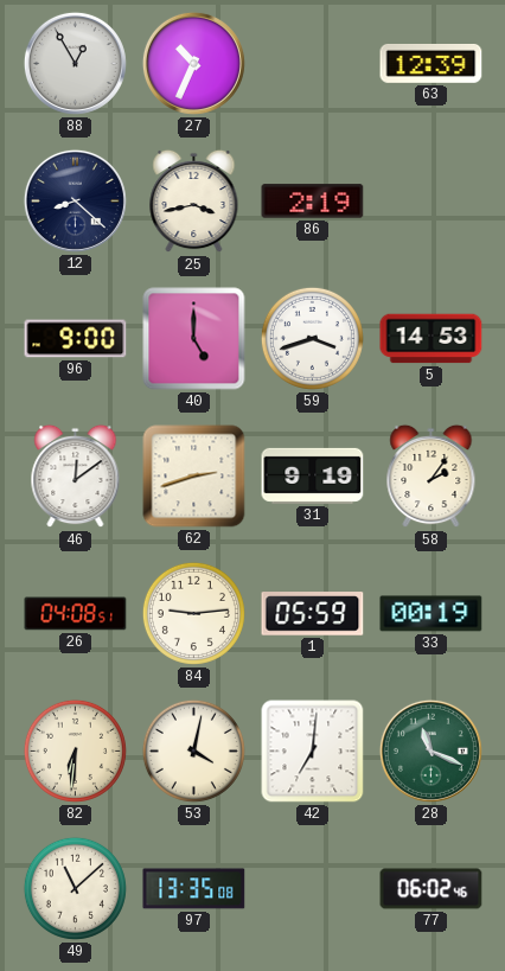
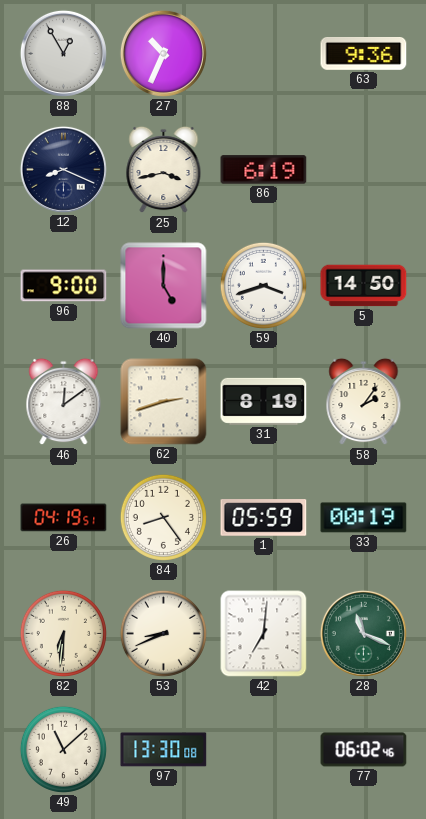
63: 12:39 -> 9:36 (364, 54)
12: 8:22 -> 8:19 (63, 169)
86: 2:19 -> 6:19 (264, 170)
5: 14:53 -> 14:50 (364, 286)
31: 9:19 -> 8:19 (264, 401)
26: 04:08 -> 04:19 (64, 518)
84: 9:14 -> 8:24 (163, 517)
53: 4:02 -> 8:41 (163, 633)
97: 13:35 -> 13:30 (164, 750)
